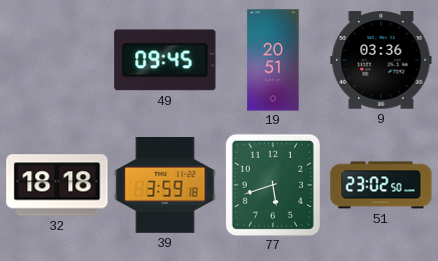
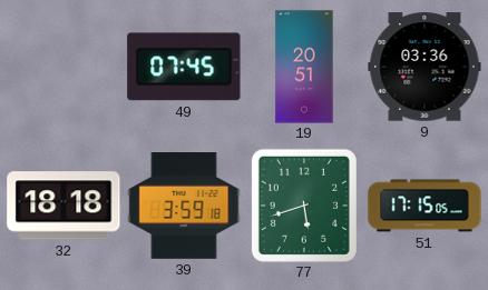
49: 09:45 -> 07:45 (184, 67)
51: 23:02 -> 17:15 (424, 206)
